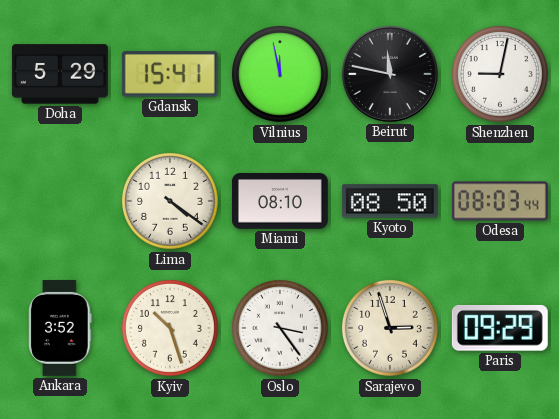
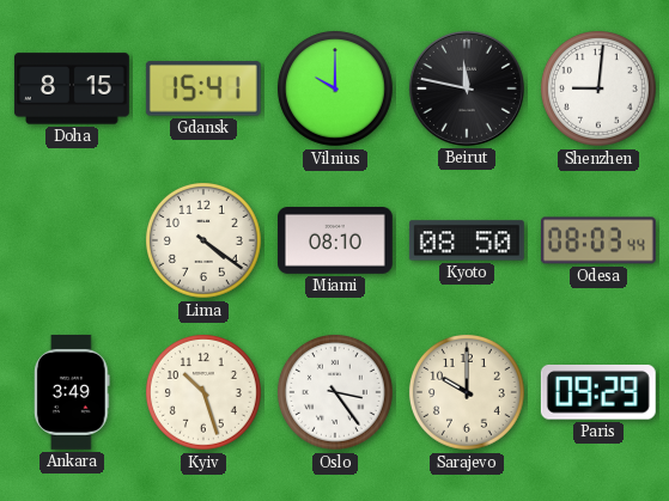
Doha: 5:29 -> 8:15 (72, 88)
Vilnius: 11:58 -> 10:00 (336, 88)
Shenzhen: 9:02 -> 9:01 (600, 88)
Ankara: 3:52 -> 3:49 (72, 392)
Sarajevo: 2:57 -> 10:00 (468, 392)
